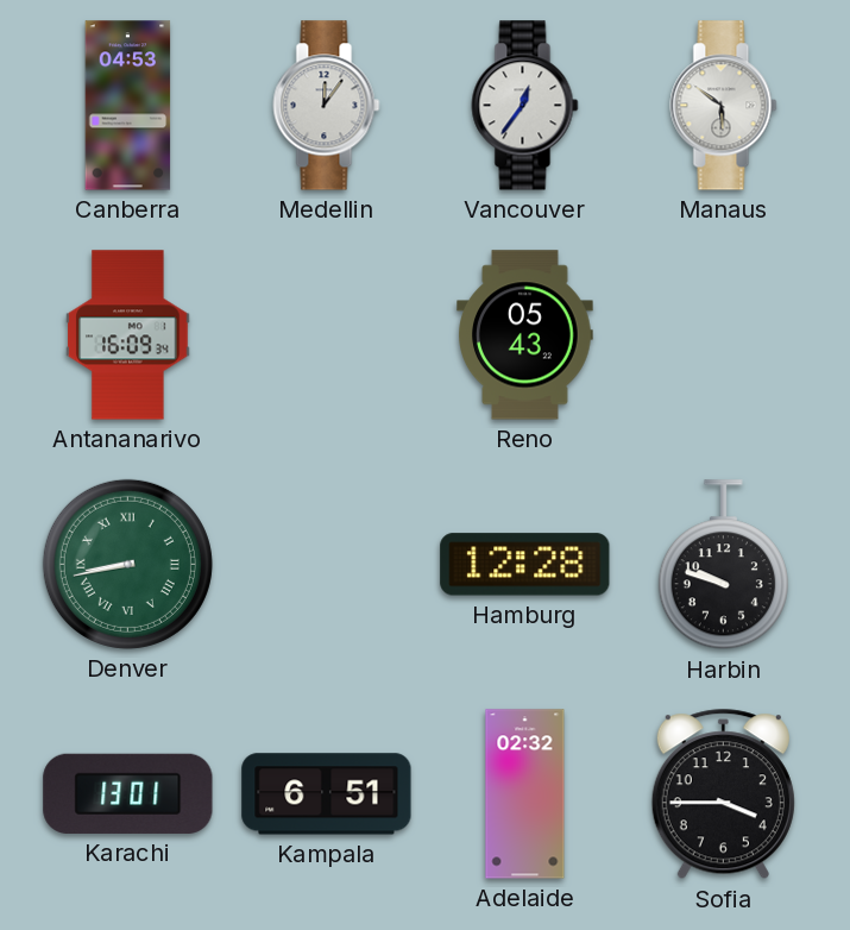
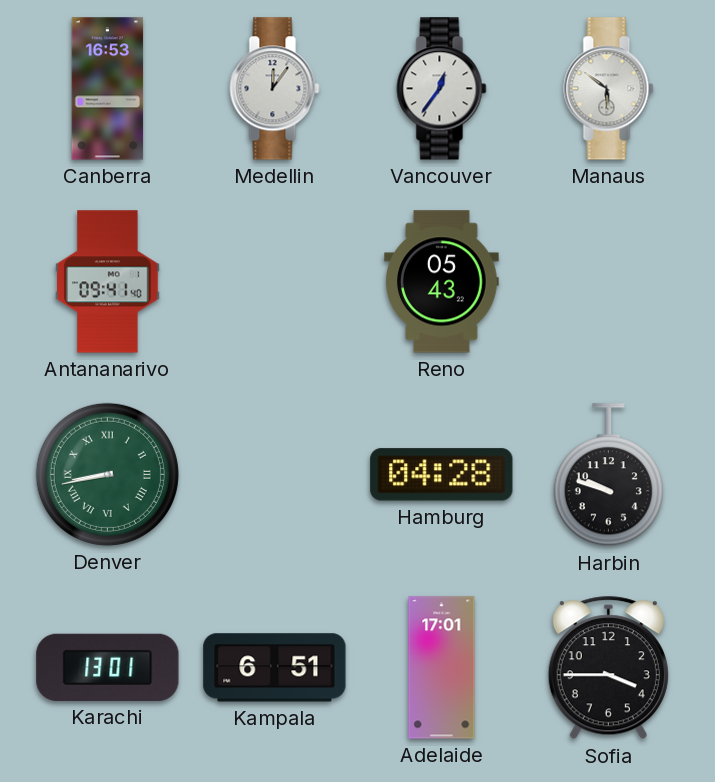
Canberra: 04:53 -> 16:53 (108, 89)
Antananarivo: 16:09 -> 09:41 (108, 282)
Hamburg: 12:28 -> 04:28 (442, 475)
Adelaide: 02:32 -> 17:01 (442, 668)
